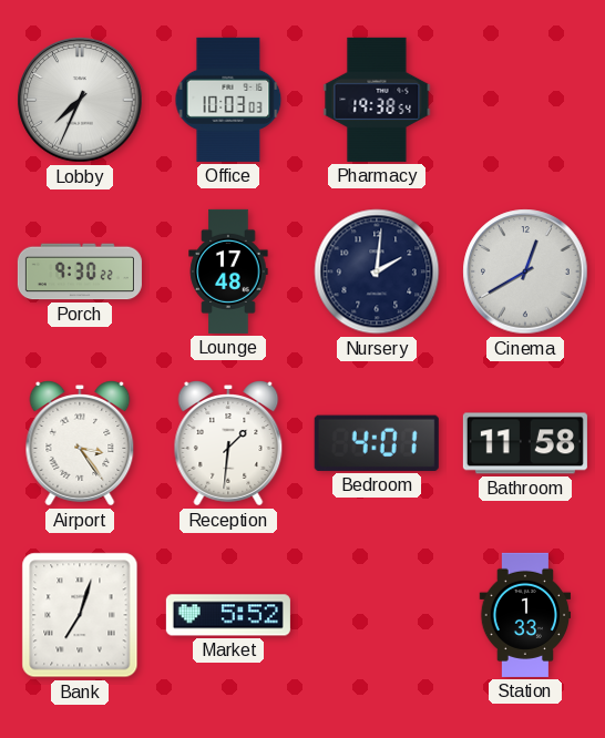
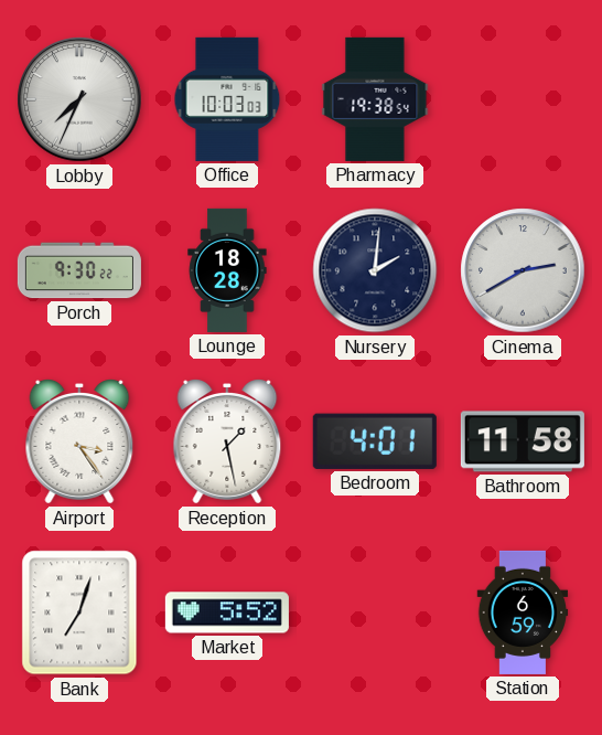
Lounge: 17:48 -> 18:28 (227, 270)
Cinema: 12:40 -> 2:40 (523, 270)
Reception: 1:31 -> 1:28 (227, 443)
Station: 1:33 -> 6:59 (523, 612)
